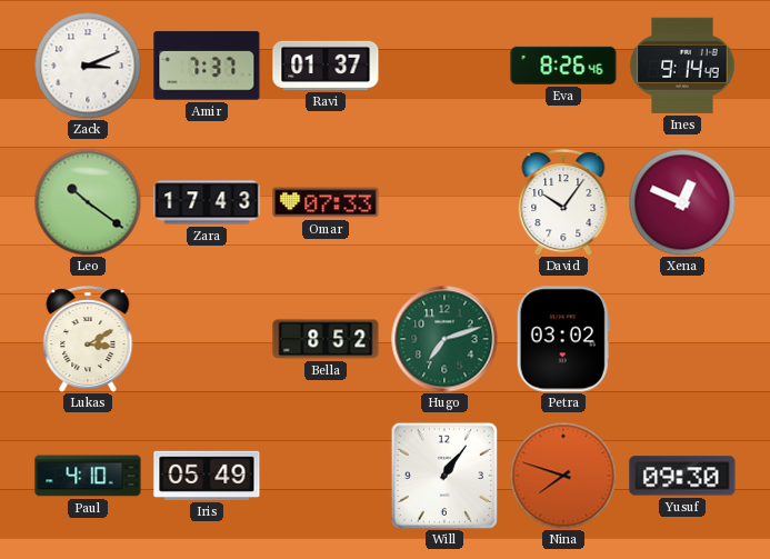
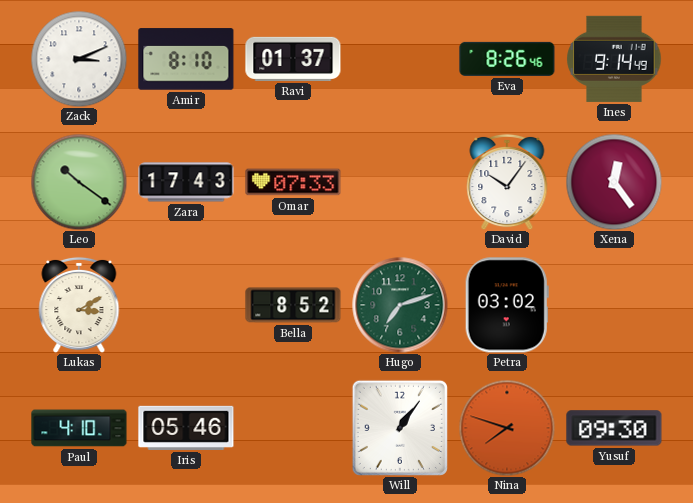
Amir: 7:37 -> 8:10 (186, 59)
Xena: 12:49 -> 12:24 (614, 182)
Iris: 05:49 -> 05:46 (186, 428)
